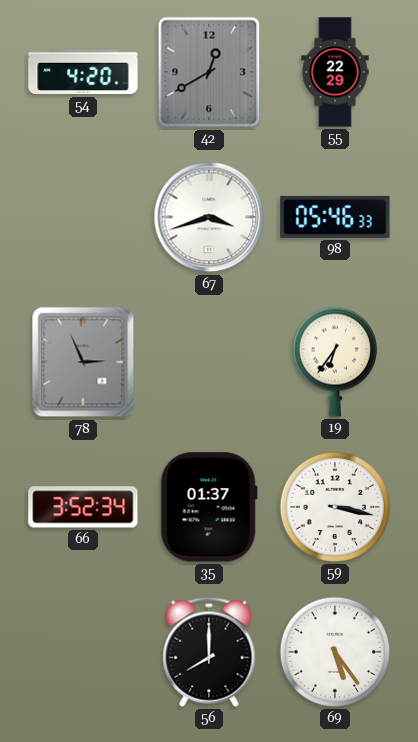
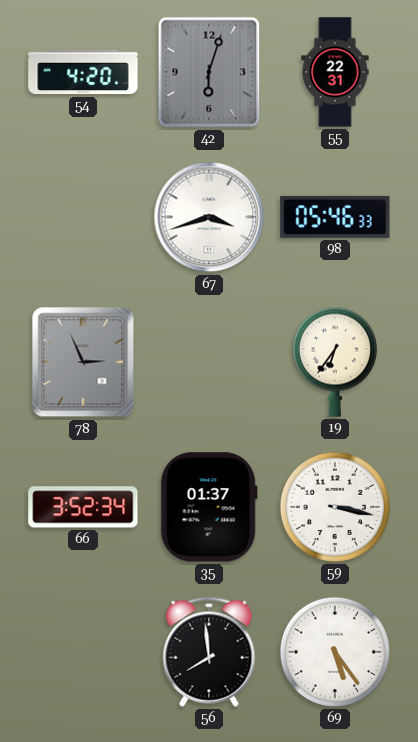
42: 12:40 -> 6:03 (209, 72)
55: 22:29 -> 22:31 (335, 72)
56: 8:00 -> 7:59 (209, 652)
